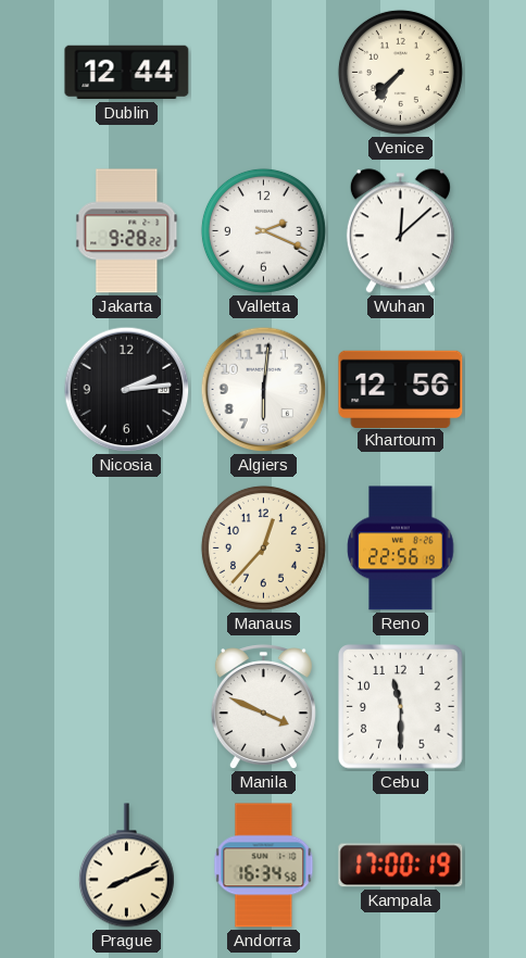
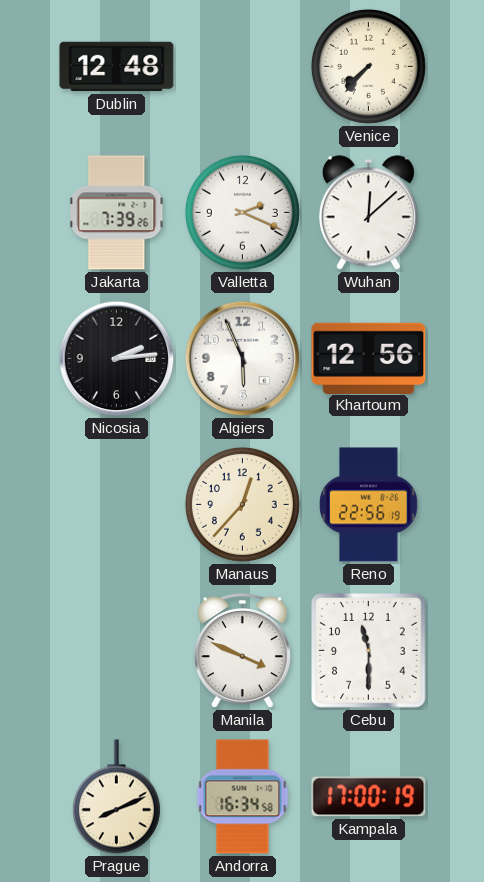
Dublin: 12:44 -> 12:48 (117, 67)
Jakarta: 9:28 -> 7:39 (117, 213)
Algiers: 6:01 -> 5:56 (243, 359)
